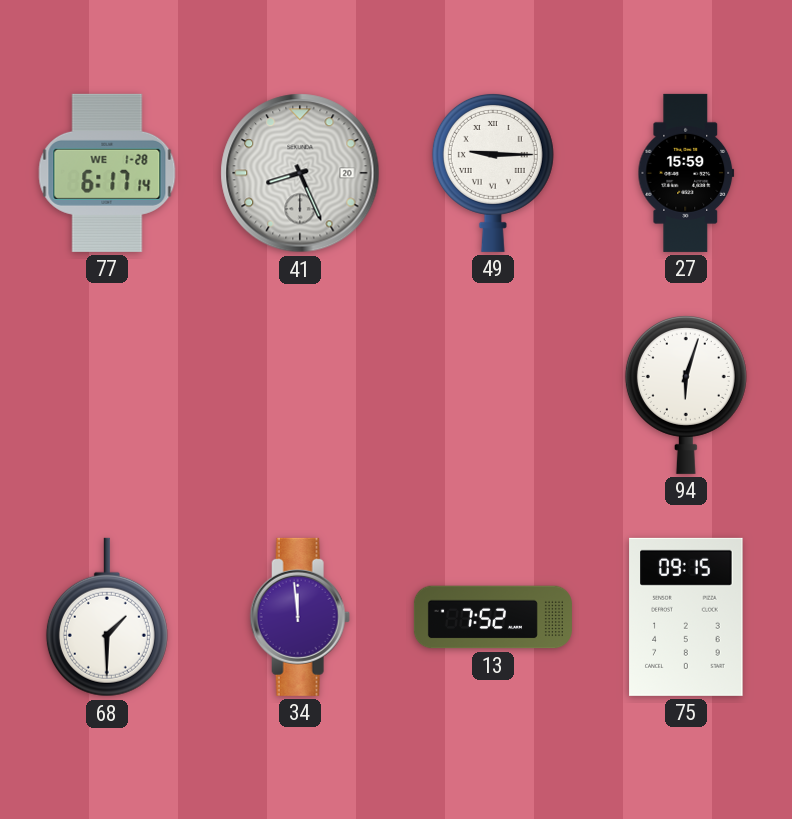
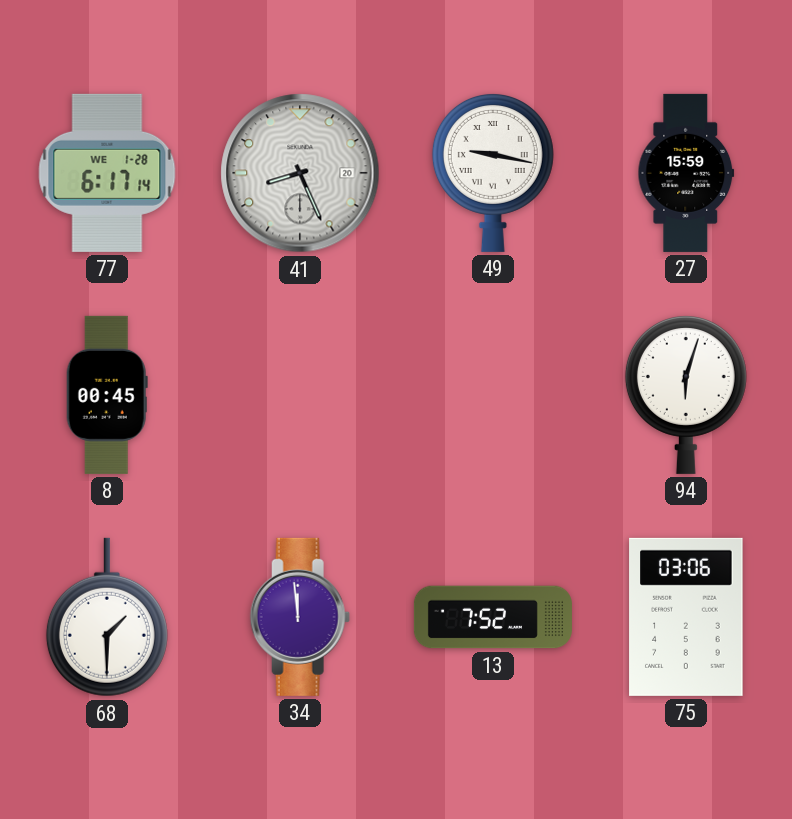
49: 9:15 -> 9:17 (493, 172)
8: none -> 00:45 (107, 395)
75: 09:15 -> 03:06 (686, 617)
